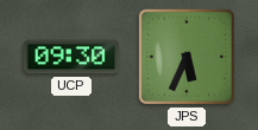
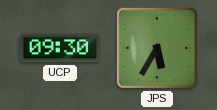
JPS: 5:34 -> 5:35 (157, 48)
